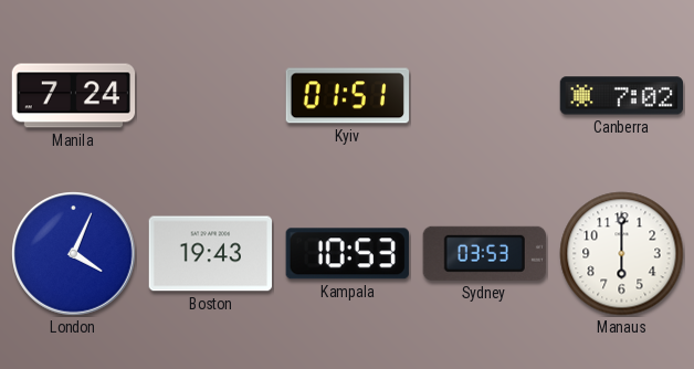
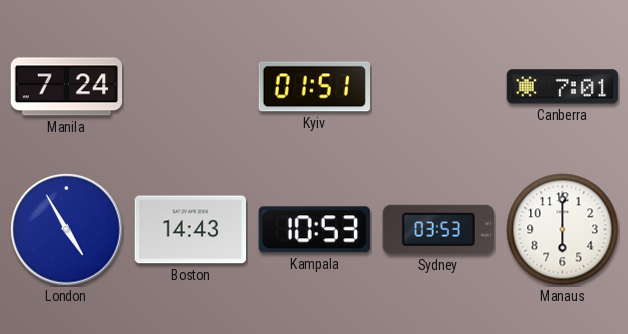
Canberra: 7:02 -> 7:01 (562, 87)
London: 4:04 -> 4:55 (67, 230)
Boston: 19:43 -> 14:43 (190, 230)
